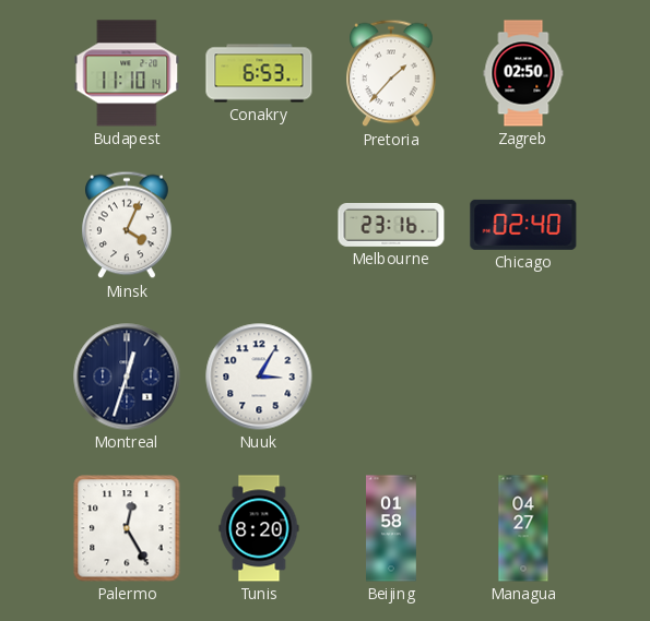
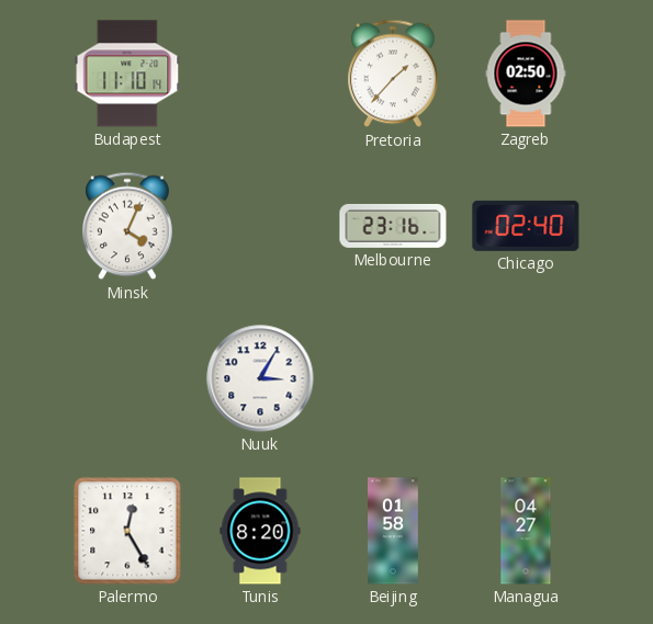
Conakry: 6:53 -> none (259, 73)
Montreal: 12:33 -> none (127, 377)
